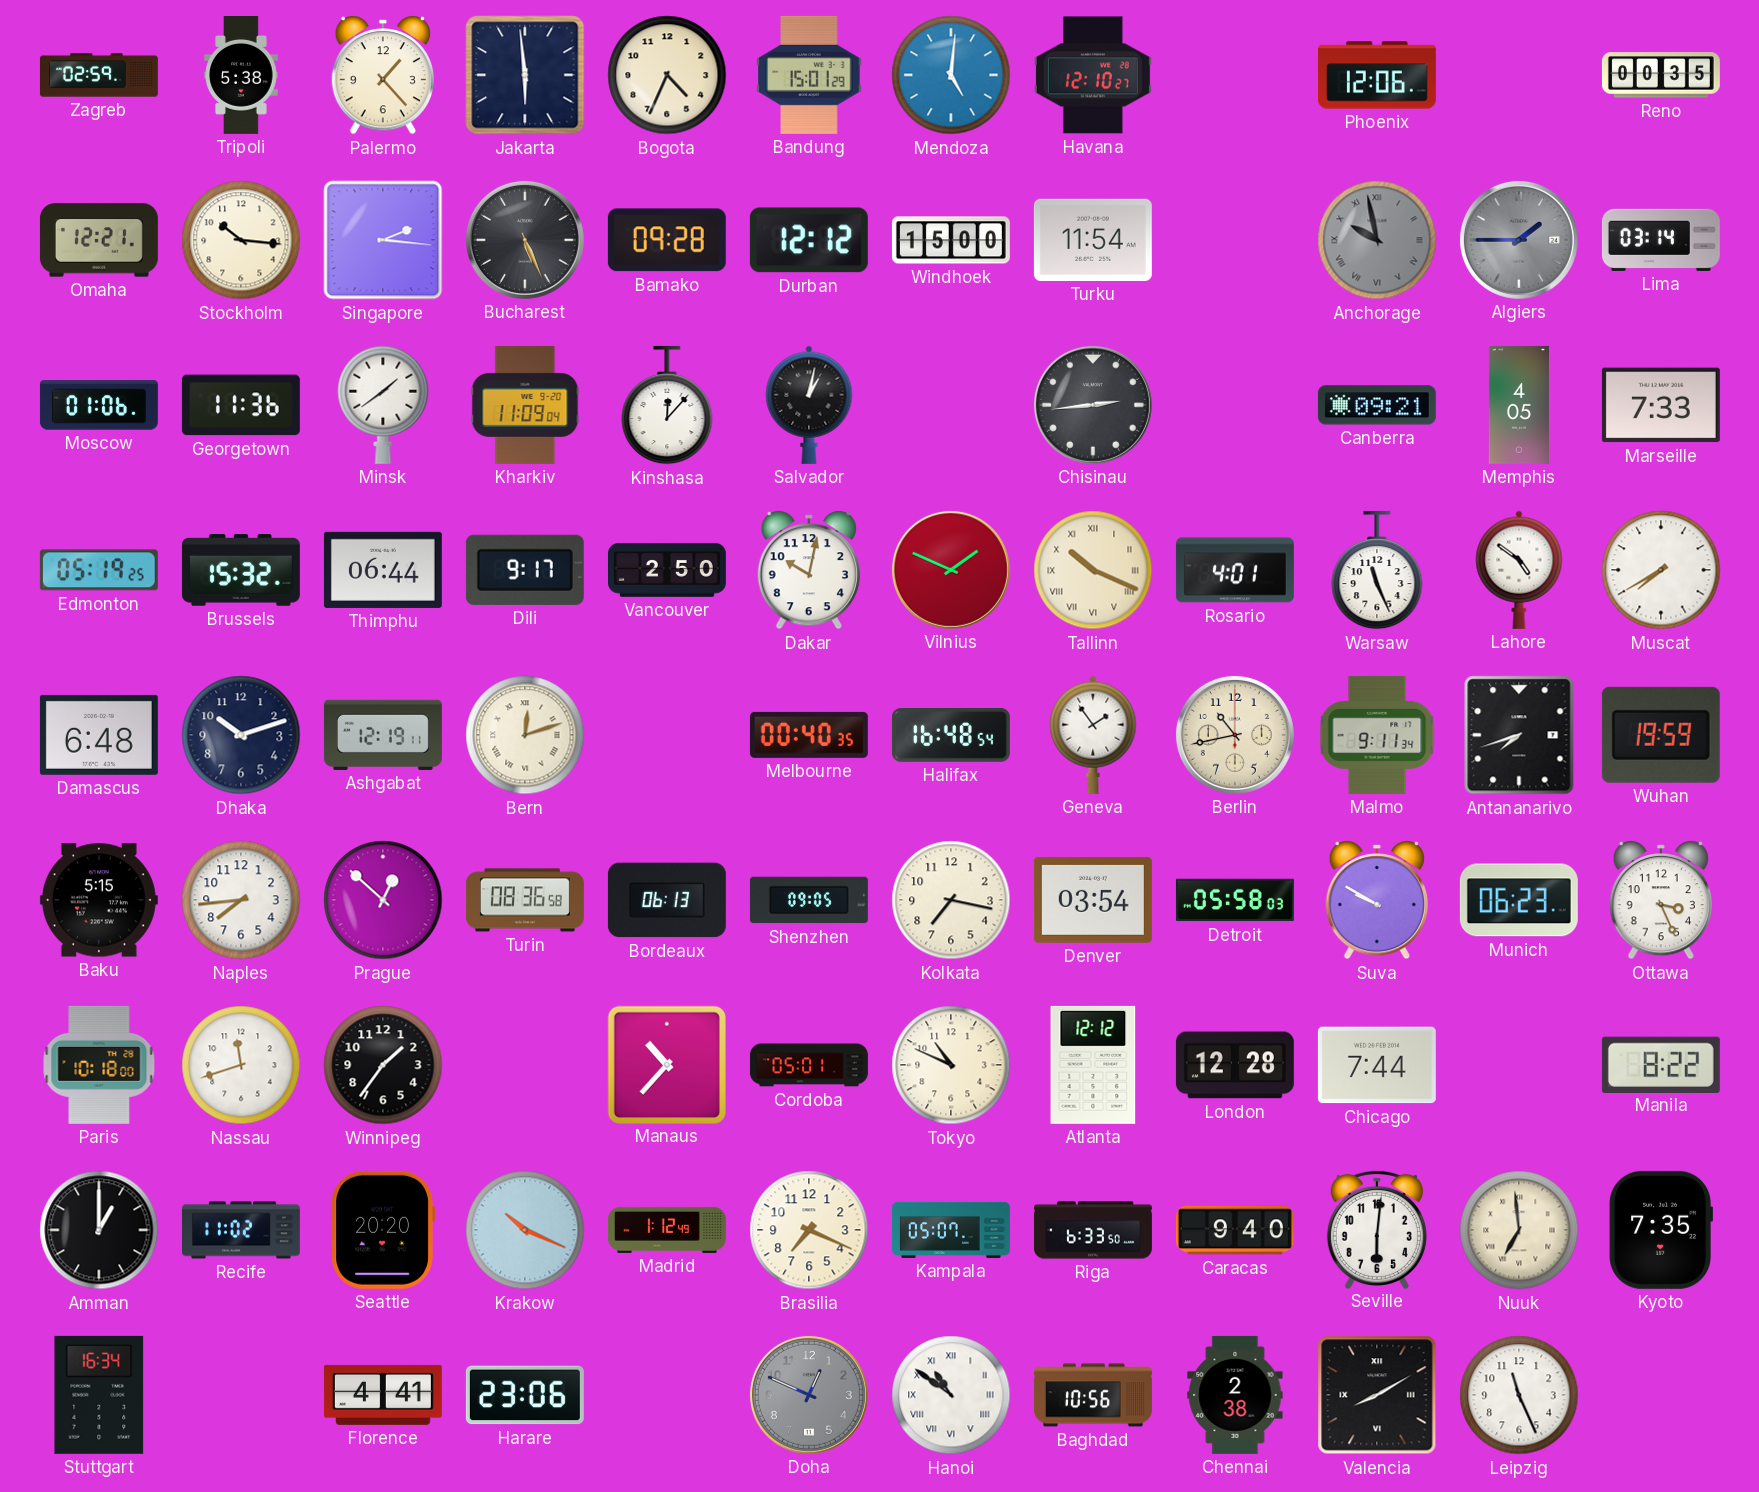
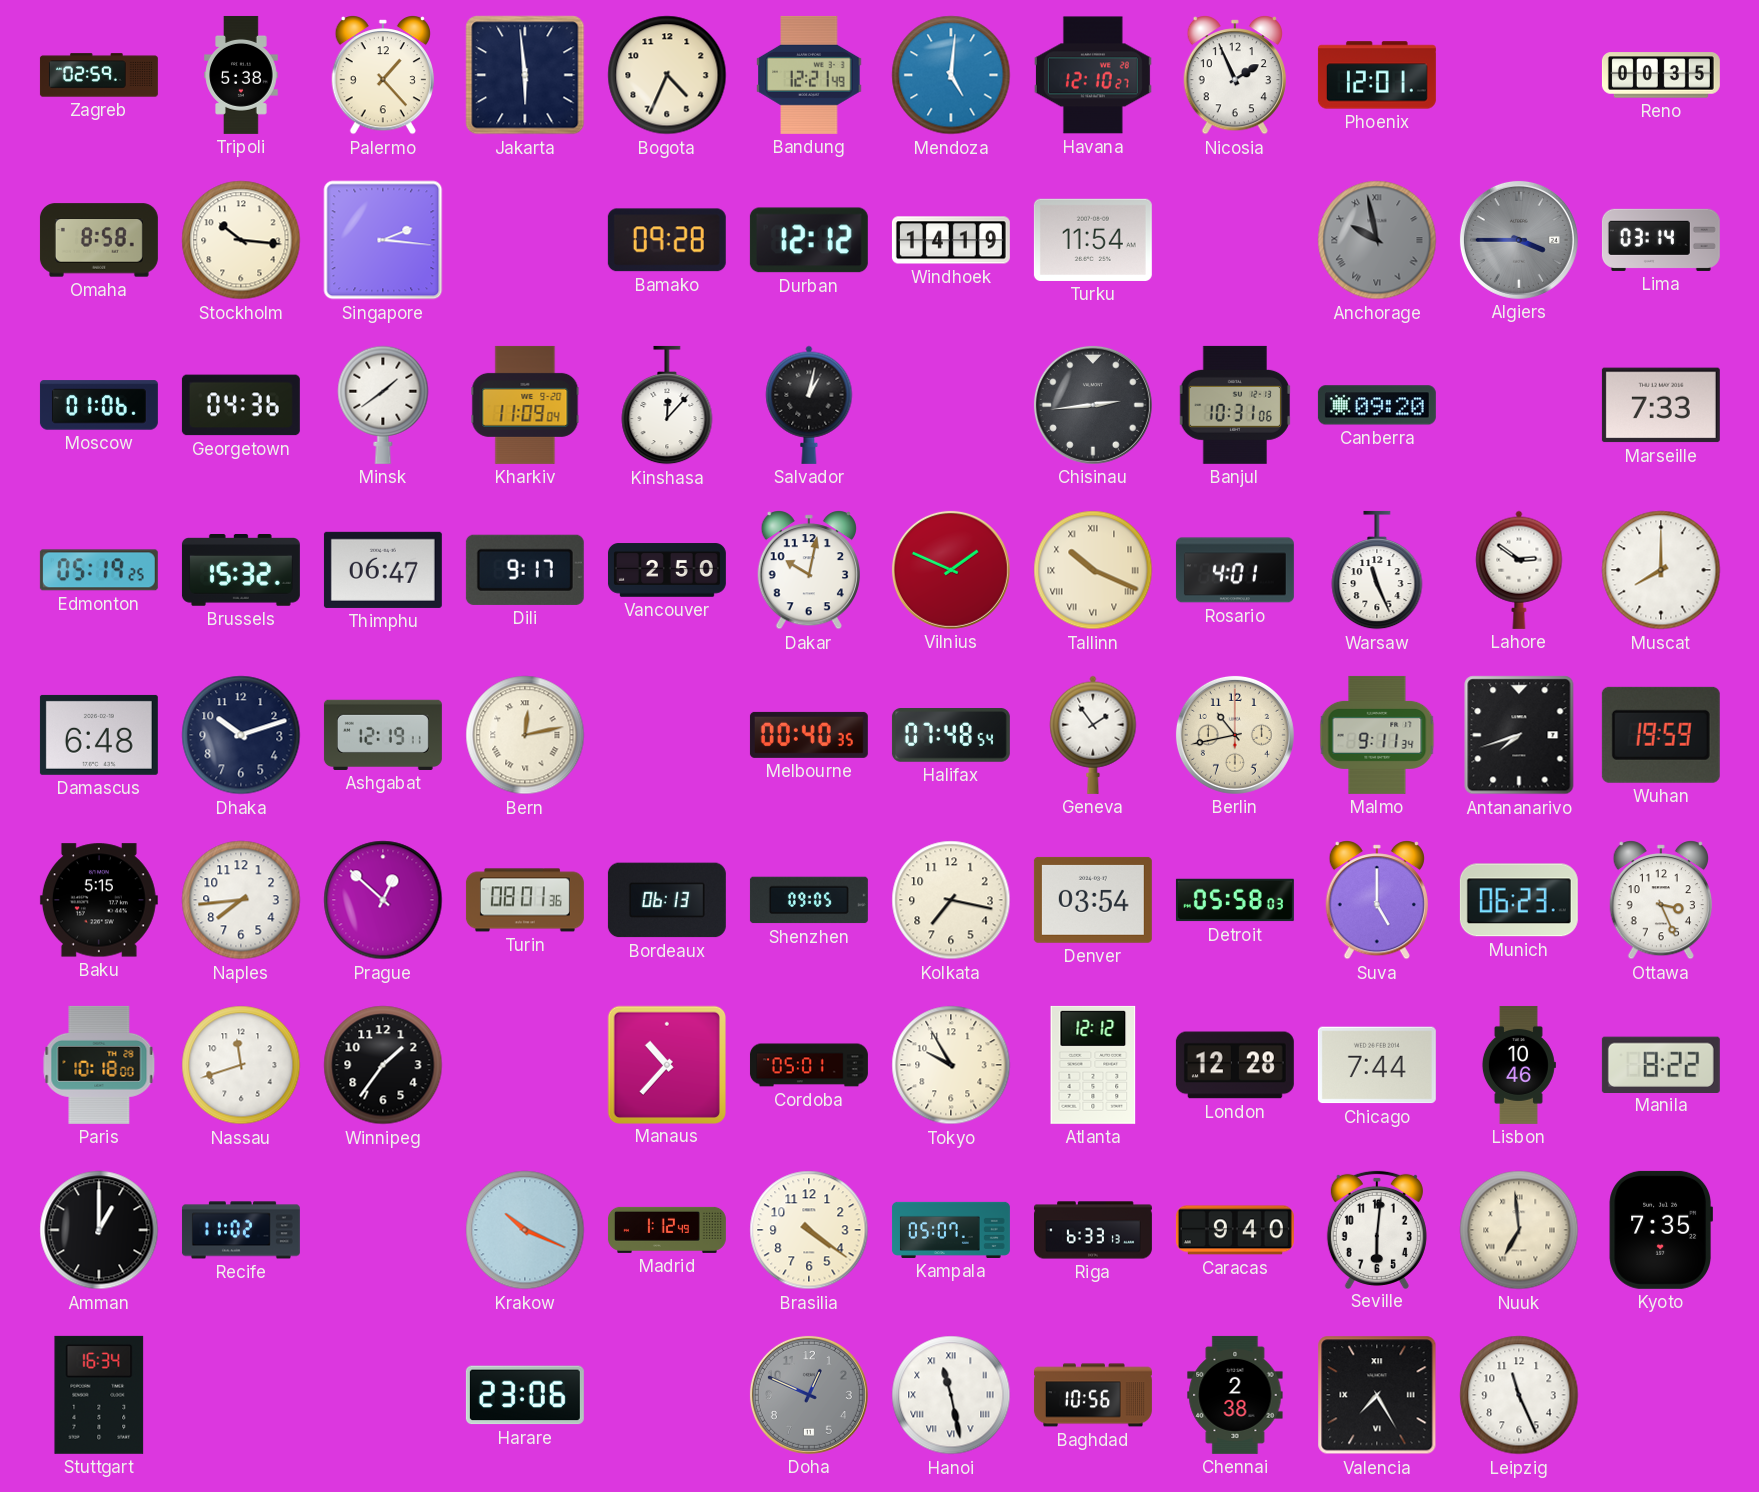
Bandung: 15:01 -> 12:21 (809, 75)
Nicosia: none -> 1:56 (1235, 75)
Phoenix: 12:06 -> 12:01 (1377, 75)
Omaha: 12:21 -> 8:58 (99, 240)
Bucharest: 5:26 -> none (525, 240)
Windhoek: 15:00 -> 14:19 (951, 240)
Algiers: 1:45 -> 3:45 (1519, 240)
Georgetown: 11:36 -> 04:36 (241, 405)
Banjul: none -> 10:31 (1234, 405)
Canberra: 09:21 -> 09:20 (1377, 405)
Memphis: 4:05 -> none (1519, 405)
Thimphu: 06:44 -> 06:47 (383, 570)
Lahore: 4:51 -> 2:51 (1519, 570)
Muscat: 7:40 -> 8:00 (1661, 570)
Bern: 12:12 -> 12:13 (525, 735)
Halifax: 16:48 -> 07:48 (951, 736)
Turin: 08:36 -> 08:01 (525, 900)
Suva: 9:50 -> 5:00 (1377, 900)
Tokyo: 10:49 -> 9:55 (951, 1065)
Lisbon: none -> 10:46 (1518, 1065)
Seattle: 20:20 -> none (383, 1230)
Brasilia: 7:19 -> 4:21 (809, 1230)
Riga: 6:33:50 -> 6:33:13 (1093, 1230)
Florence: 4:41 -> none (383, 1395)
Hanoi: 10:51 -> 11:28 (951, 1395)
Valencia: 8:10 -> 7:25 (1377, 1395)
